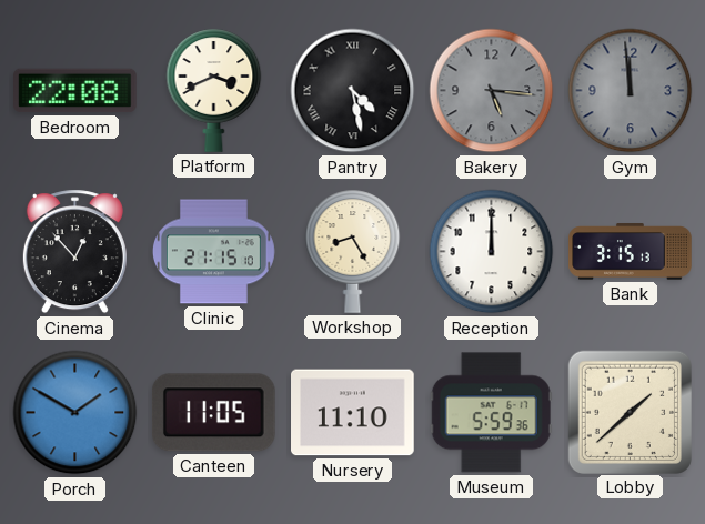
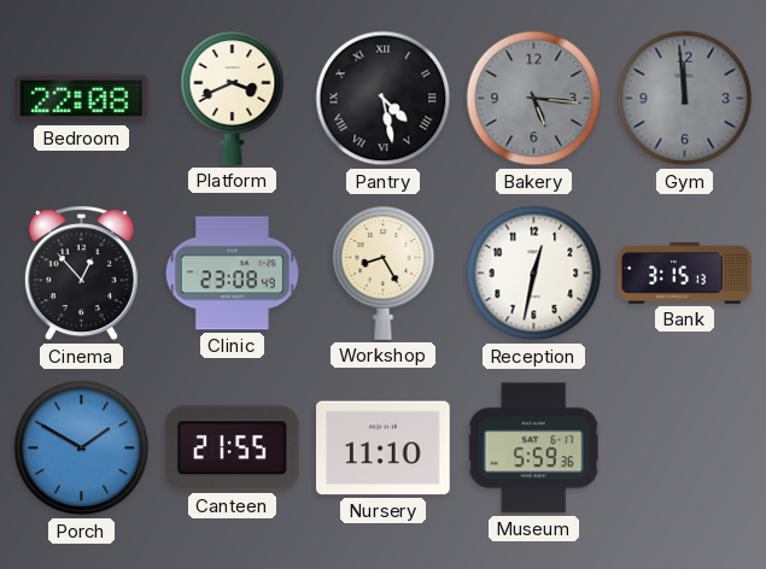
Clinic: 21:15 -> 23:08 (232, 274)
Reception: 12:00 -> 12:32 (534, 274)
Canteen: 11:05 -> 21:55 (232, 448)
Lobby: 1:38 -> none (630, 412)
